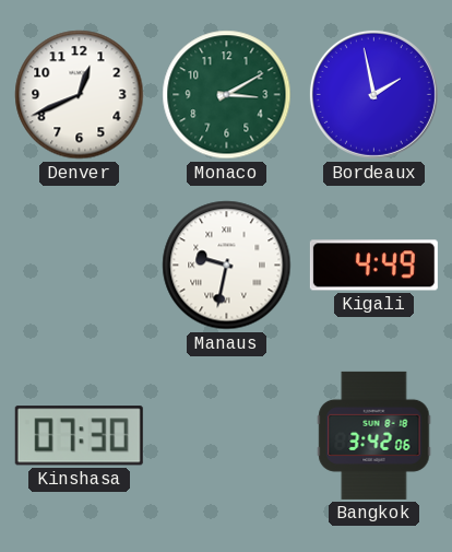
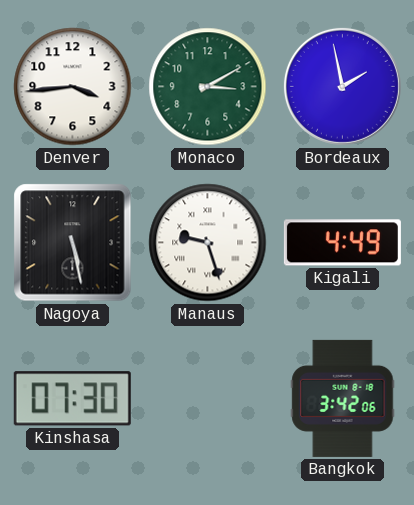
Denver: 12:41 -> 3:44 (73, 87)
Nagoya: none -> 5:28 (73, 243)
Manaus: 9:32 -> 9:27 (208, 243)
